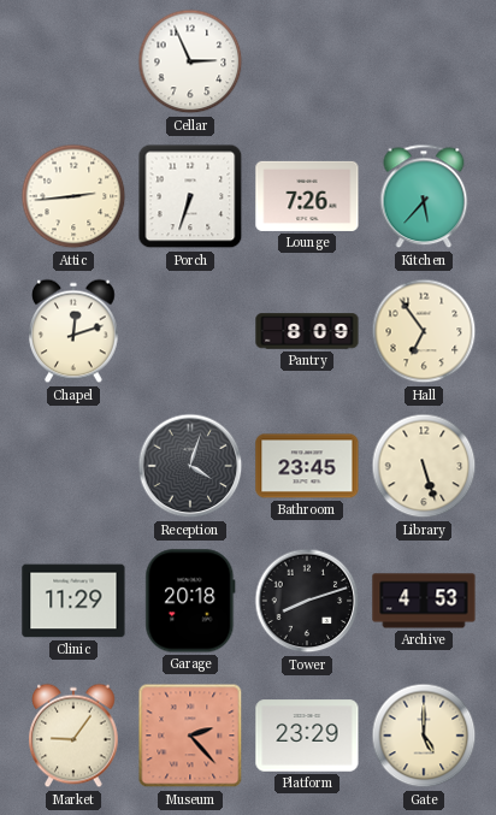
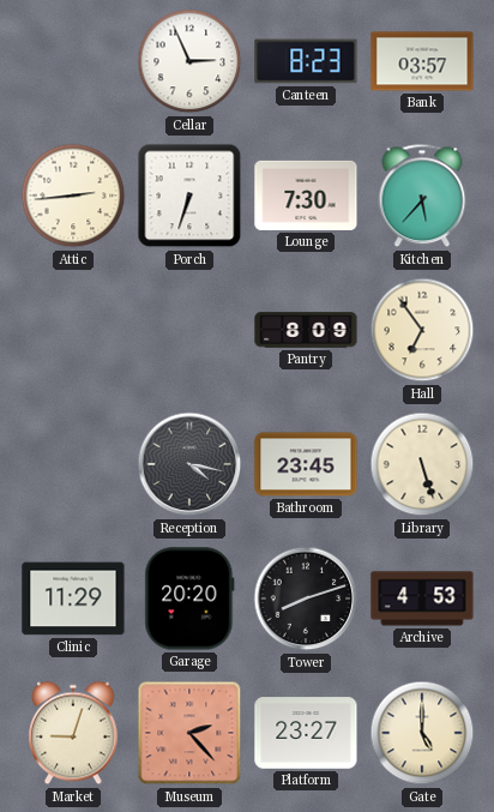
Canteen: none -> 8:23 (306, 61)
Bank: none -> 03:57 (422, 61)
Lounge: 7:26 -> 7:30 (306, 196)
Chapel: 12:12 -> none (75, 331)
Reception: 4:03 -> 4:17 (189, 464)
Garage: 20:18 -> 20:20 (189, 599)
Market: 9:06 -> 9:03 (74, 733)
Platform: 23:29 -> 23:27 (306, 733)
